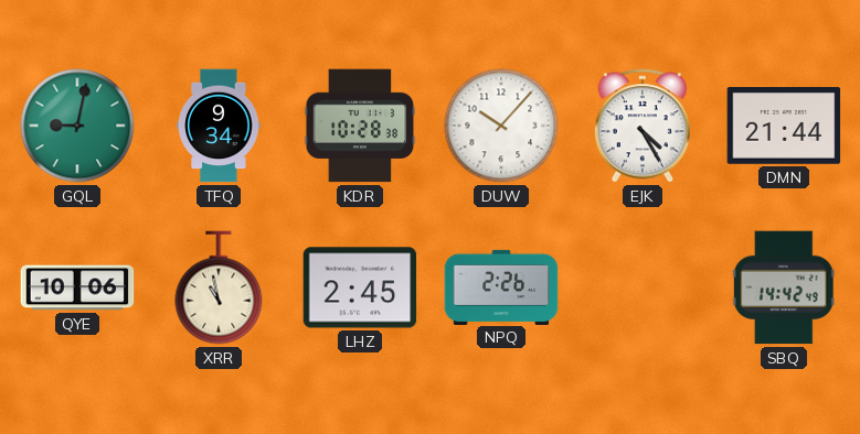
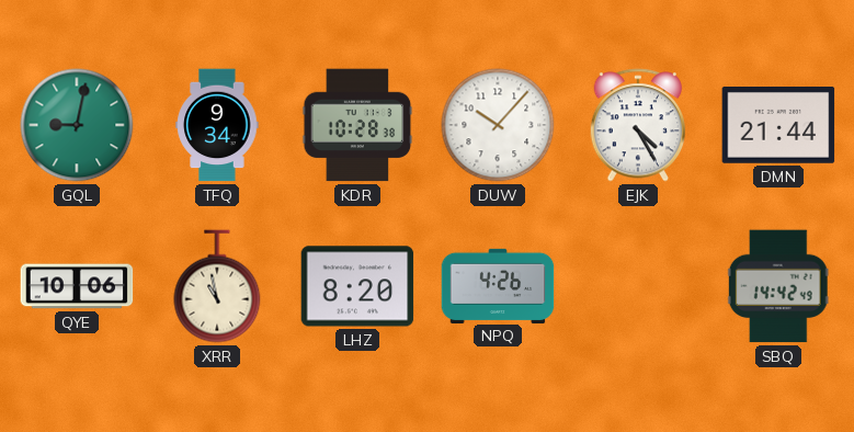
LHZ: 2:45 -> 8:20 (357, 286)
NPQ: 2:26 -> 4:26 (498, 285)
